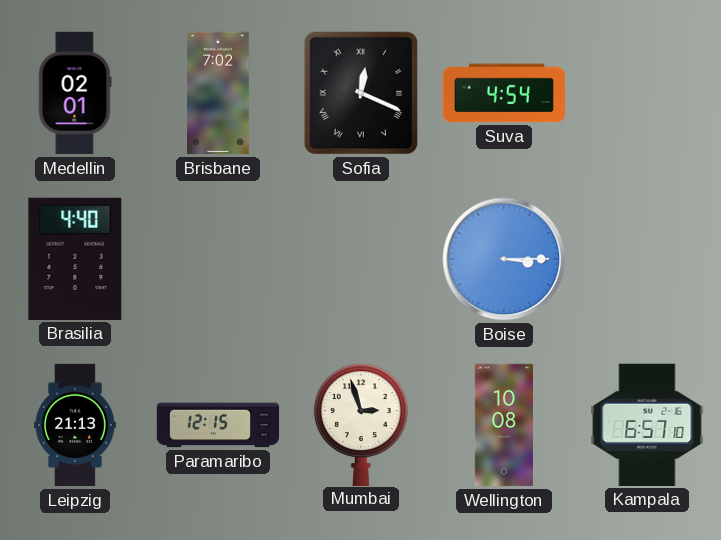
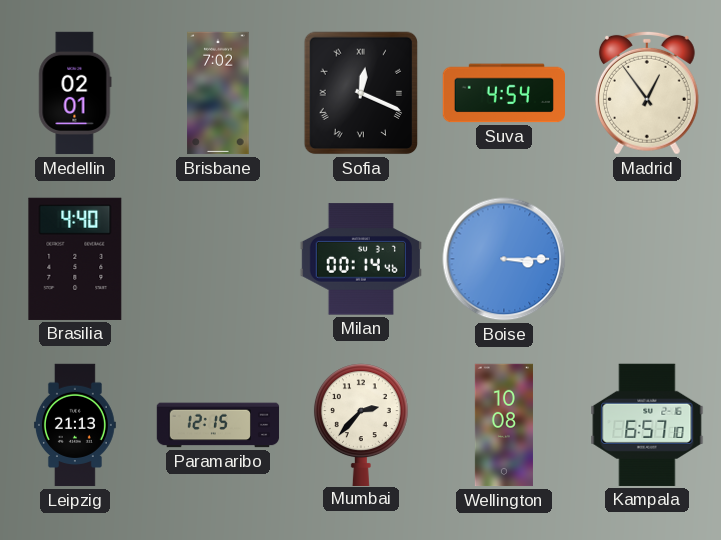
Madrid: none -> 12:54 (647, 93)
Milan: none -> 00:14 (361, 259)
Mumbai: 2:57 -> 2:37 (361, 424)
